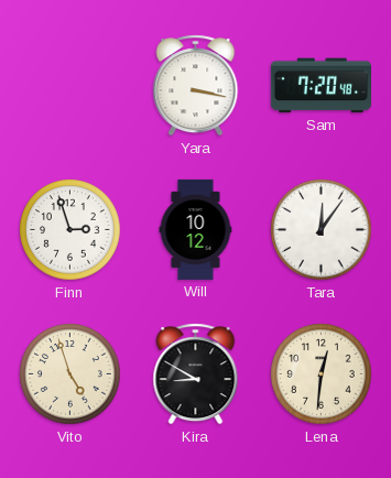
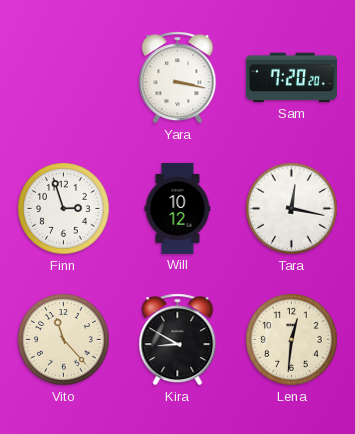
Sam: 7:20:48 -> 7:20:20 (291, 78)
Tara: 12:06 -> 12:17 (292, 209)
Vito: 4:57 -> 11:23 (64, 340)
